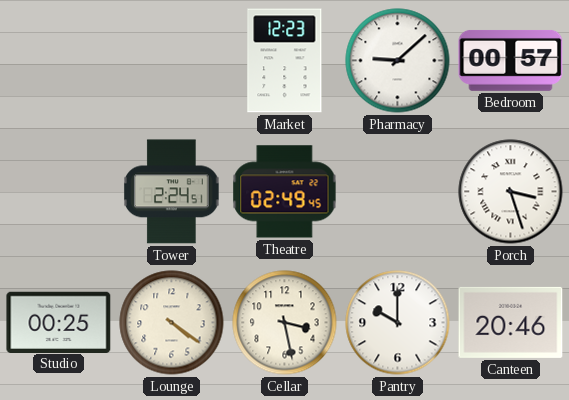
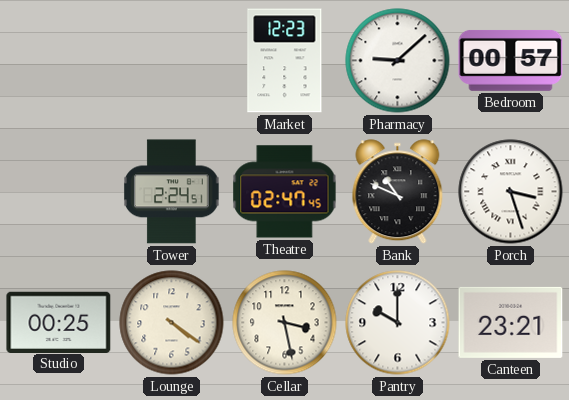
Theatre: 02:49 -> 02:47 (285, 192)
Bank: none -> 10:49 (398, 192)
Canteen: 20:46 -> 23:21 (511, 322)
